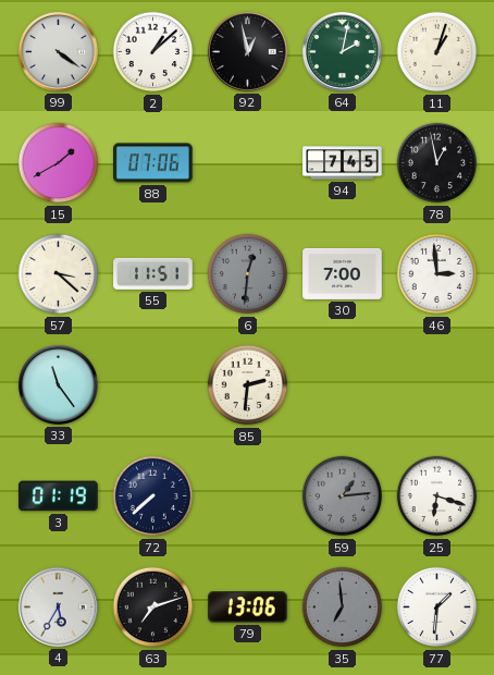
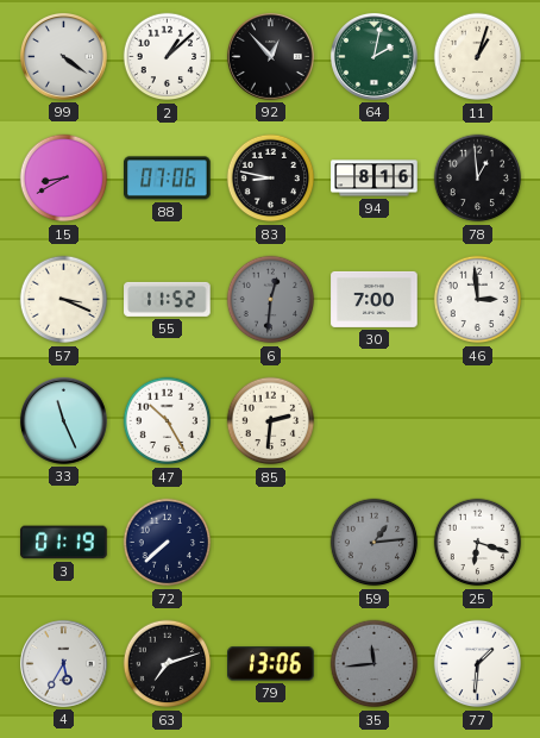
92: 12:58 -> 12:53 (270, 56)
15: 1:40 -> 8:40 (64, 179)
83: none -> 8:47 (271, 179)
94: 7:45 -> 8:16 (375, 179)
78: 12:58 -> 12:59 (478, 179)
57: 3:22 -> 3:19 (64, 300)
55: 11:51 -> 11:52 (168, 299)
33: 11:24 -> 11:26 (63, 420)
47: none -> 10:25 (168, 421)
35: 6:59 -> 11:44 (375, 664)
